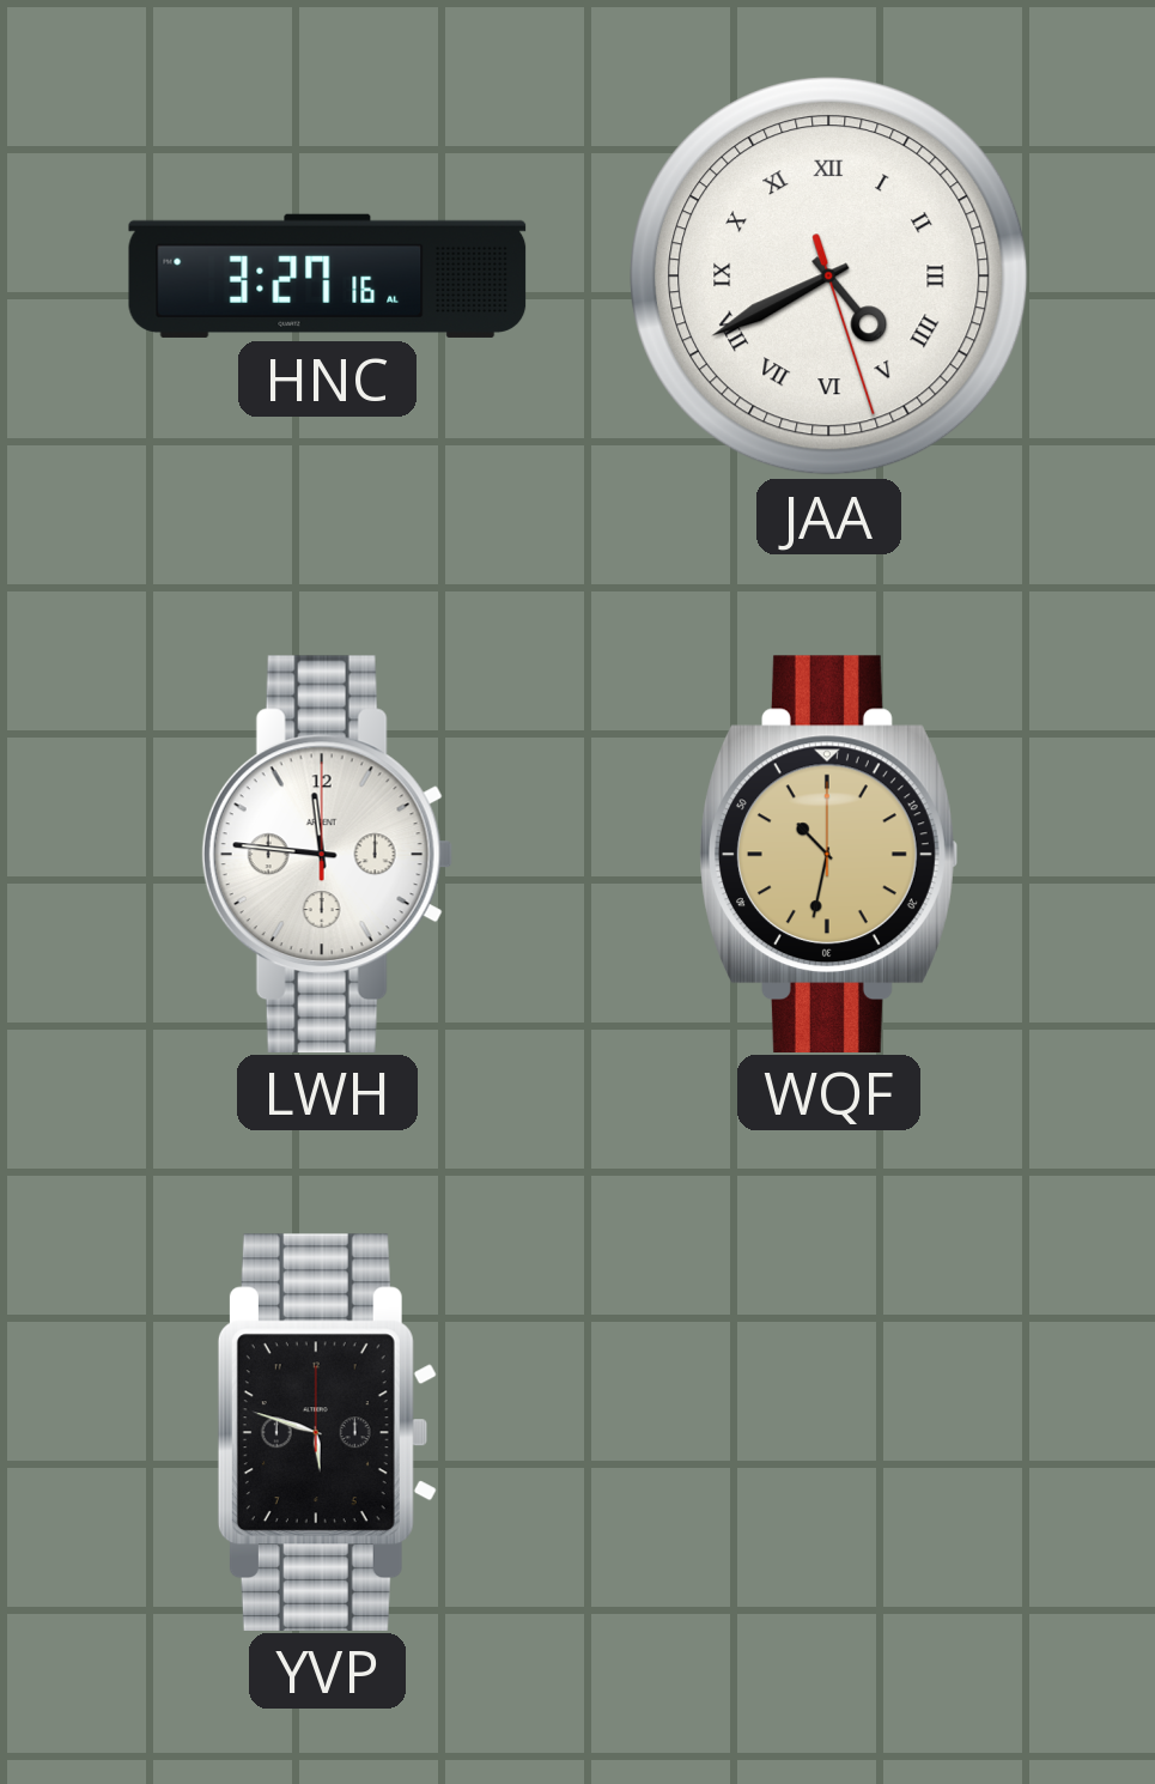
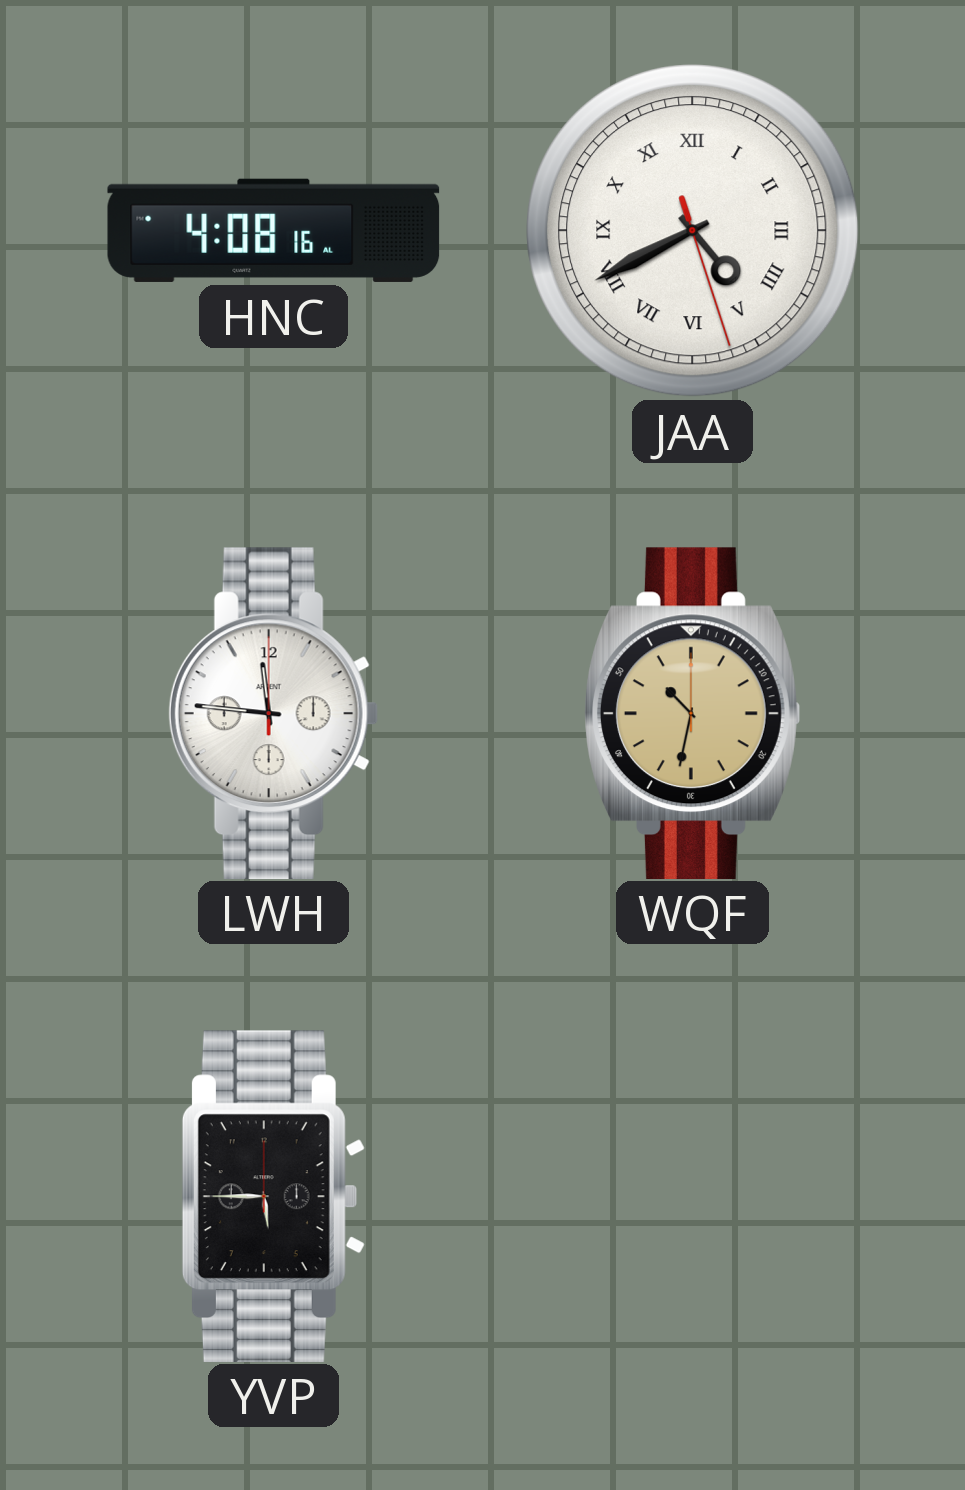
HNC: 3:27 -> 4:08 (274, 230)
YVP: 5:48 -> 5:45 (273, 1196)
